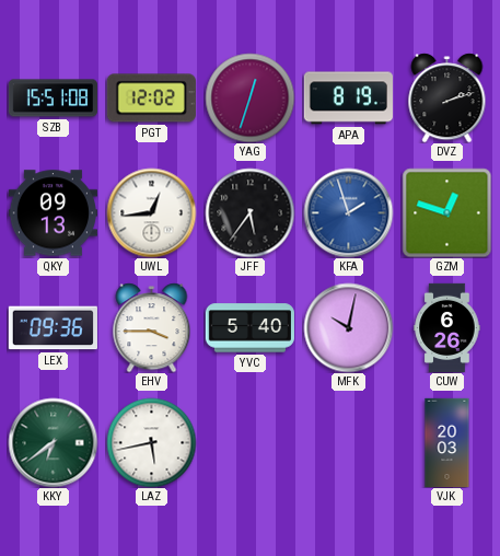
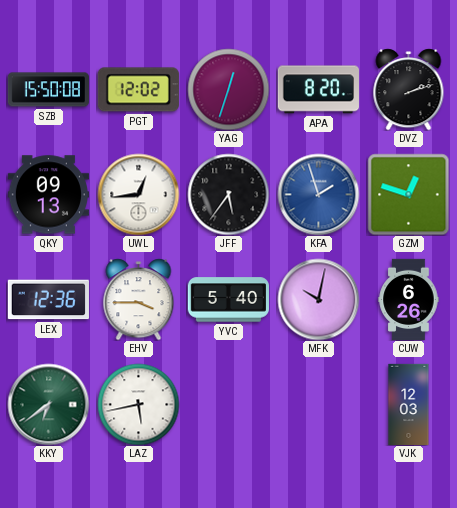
SZB: 15:51 -> 15:50 (48, 90)
APA: 8:19 -> 8:20 (318, 90)
LEX: 09:36 -> 12:36 (48, 300)
VJK: 20:03 -> 12:03 (409, 404)
